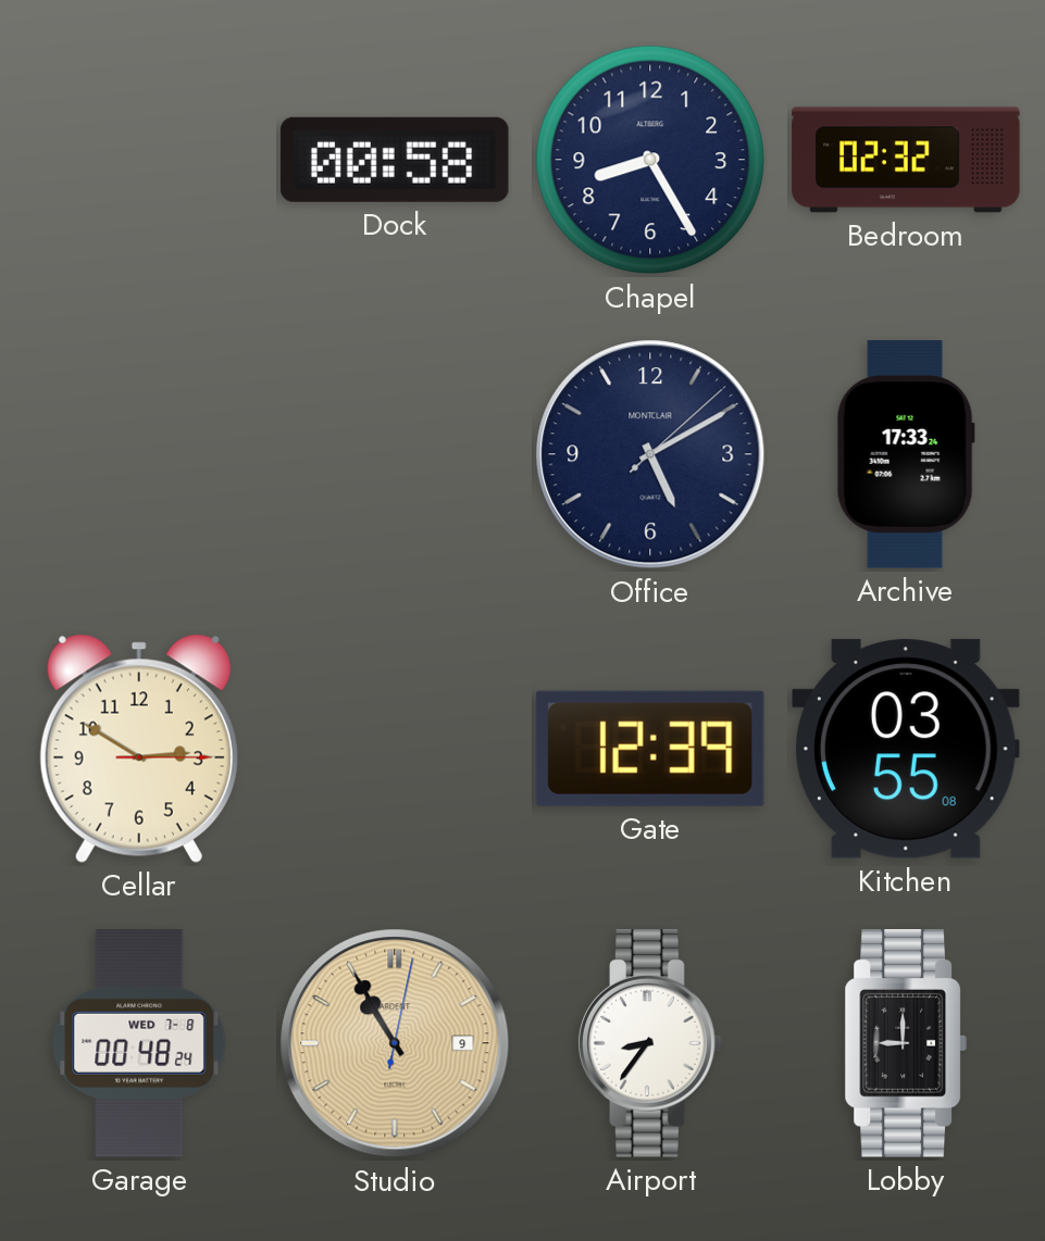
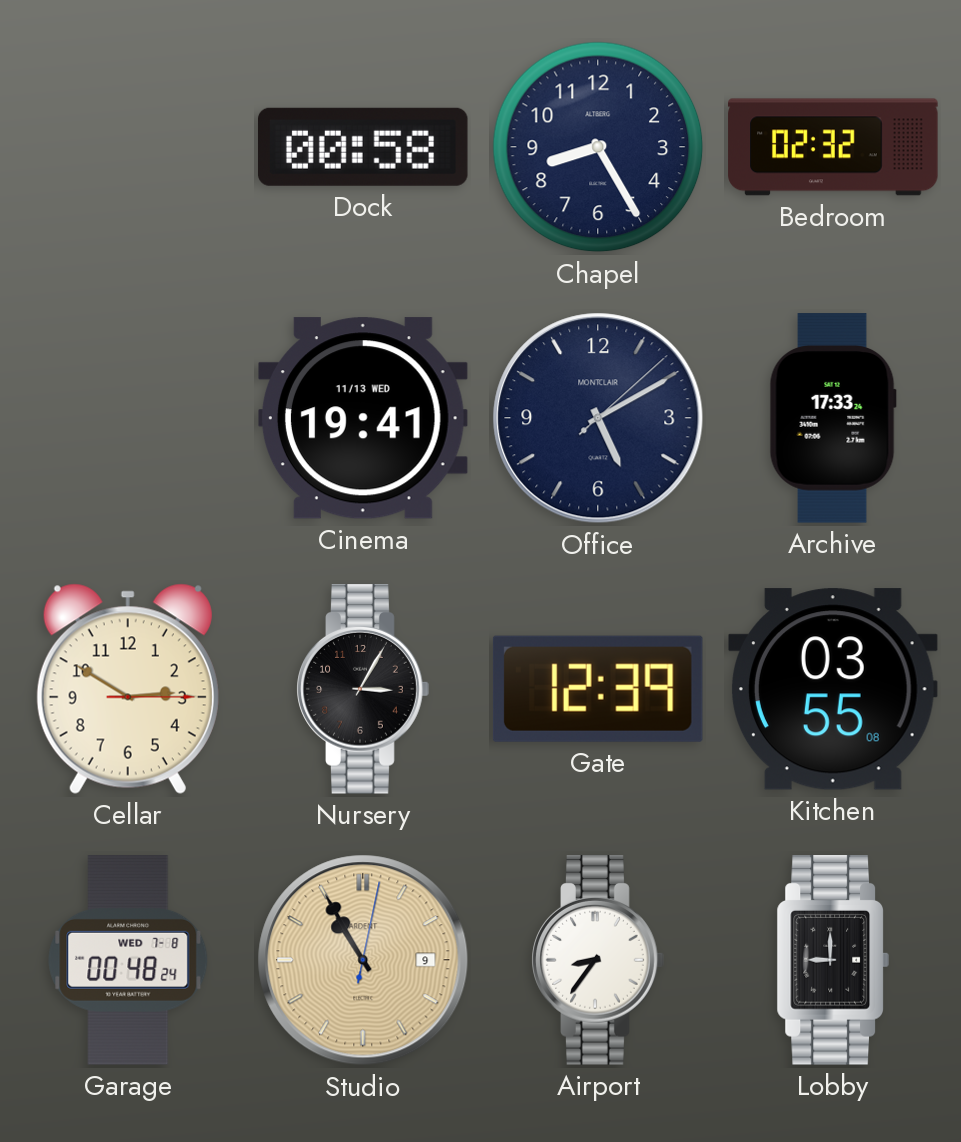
Cinema: none -> 19:41 (364, 418)
Nursery: none -> 3:05 (363, 689)
